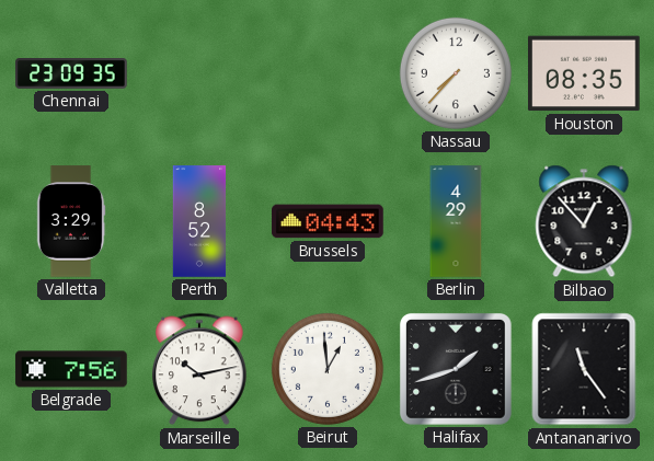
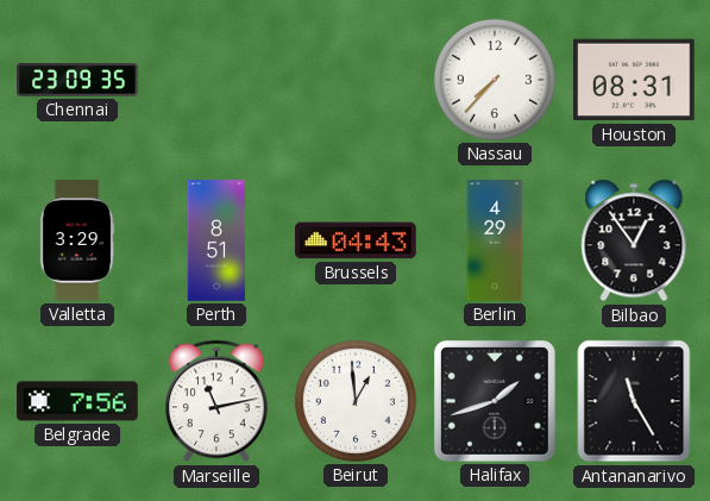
Houston: 08:35 -> 08:31 (635, 80)
Perth: 8:52 -> 8:51 (216, 240)
Bilbao: 12:53 -> 12:54 (634, 240)
Marseille: 10:13 -> 11:13 (216, 401)
Antananarivo: 11:24 -> 11:25 (634, 401)
